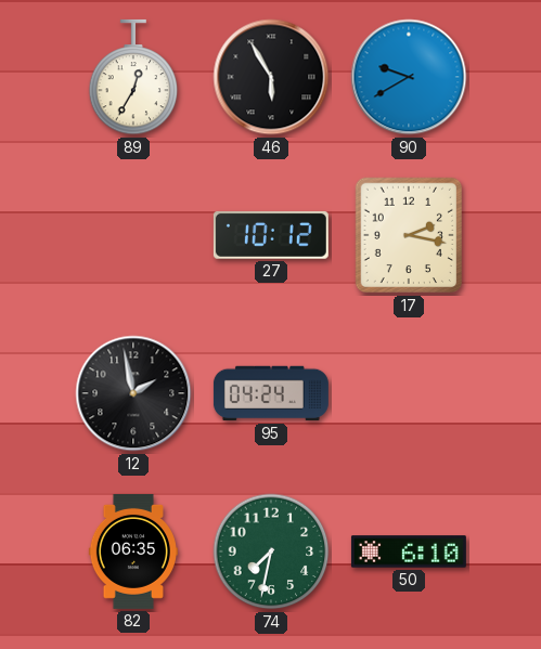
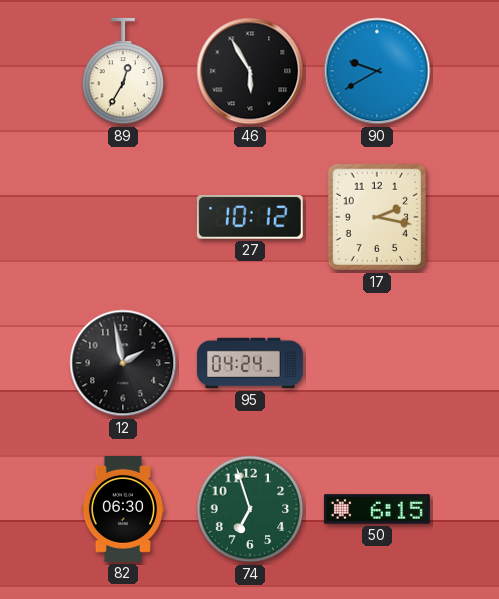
82: 06:35 -> 06:30 (122, 509)
74: 7:32 -> 6:57 (250, 509)
50: 6:10 -> 6:15 (377, 509)
